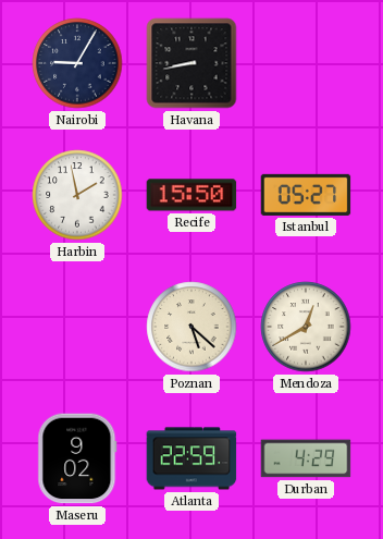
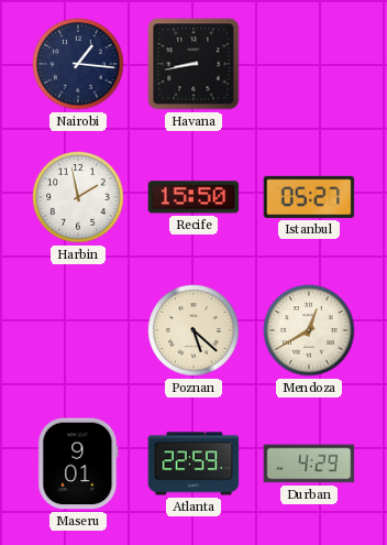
Nairobi: 9:05 -> 1:16 (78, 64)
Maseru: 9:02 -> 9:01 (78, 464)
